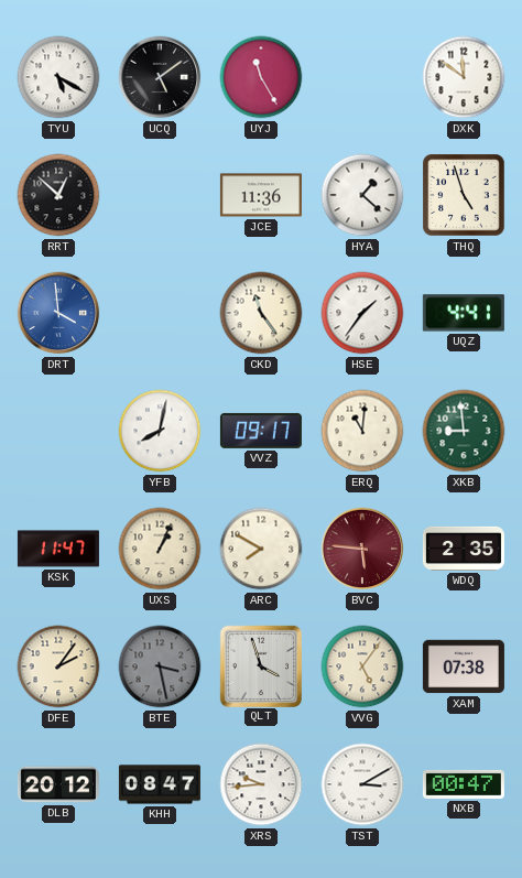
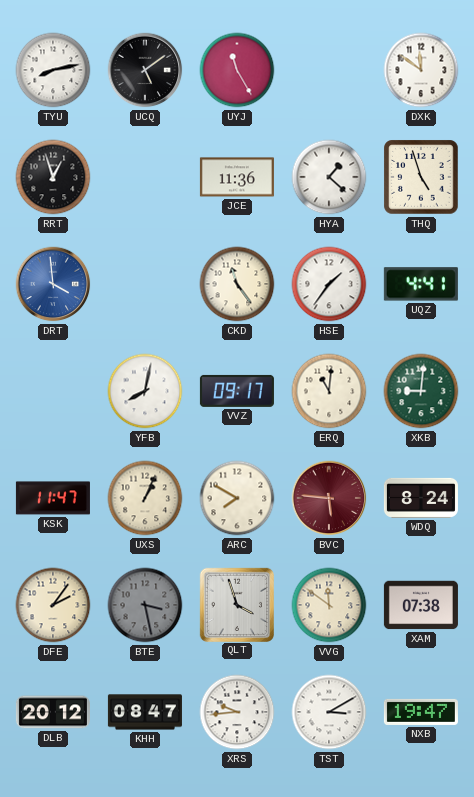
TYU: 5:20 -> 8:13 (53, 70)
RRT: 12:52 -> 12:57 (53, 177)
XKB: 8:59 -> 9:01 (421, 391)
WDQ: 2:35 -> 8:24 (421, 498)
VVG: 5:06 -> 11:51 (329, 605)
NXB: 00:47 -> 19:47 (421, 712)
